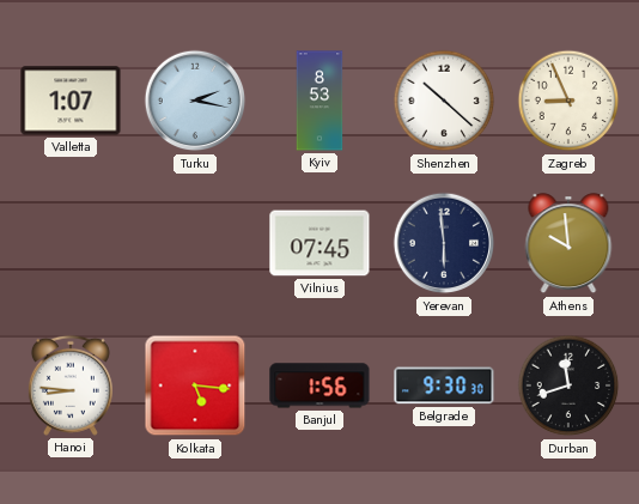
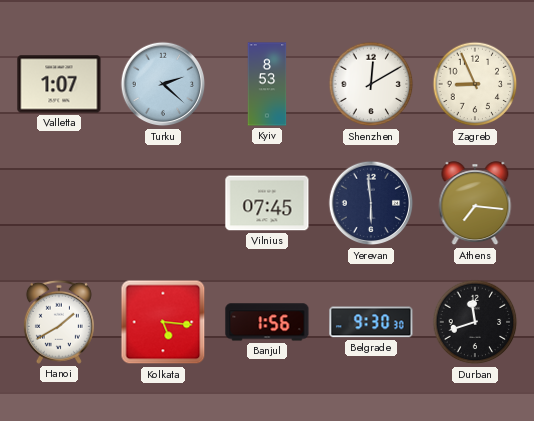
Turku: 2:17 -> 2:22 (163, 84)
Shenzhen: 10:22 -> 12:10 (371, 84)
Athens: 9:59 -> 7:16 (475, 204)
Hanoi: 8:46 -> 1:40 (59, 322)
